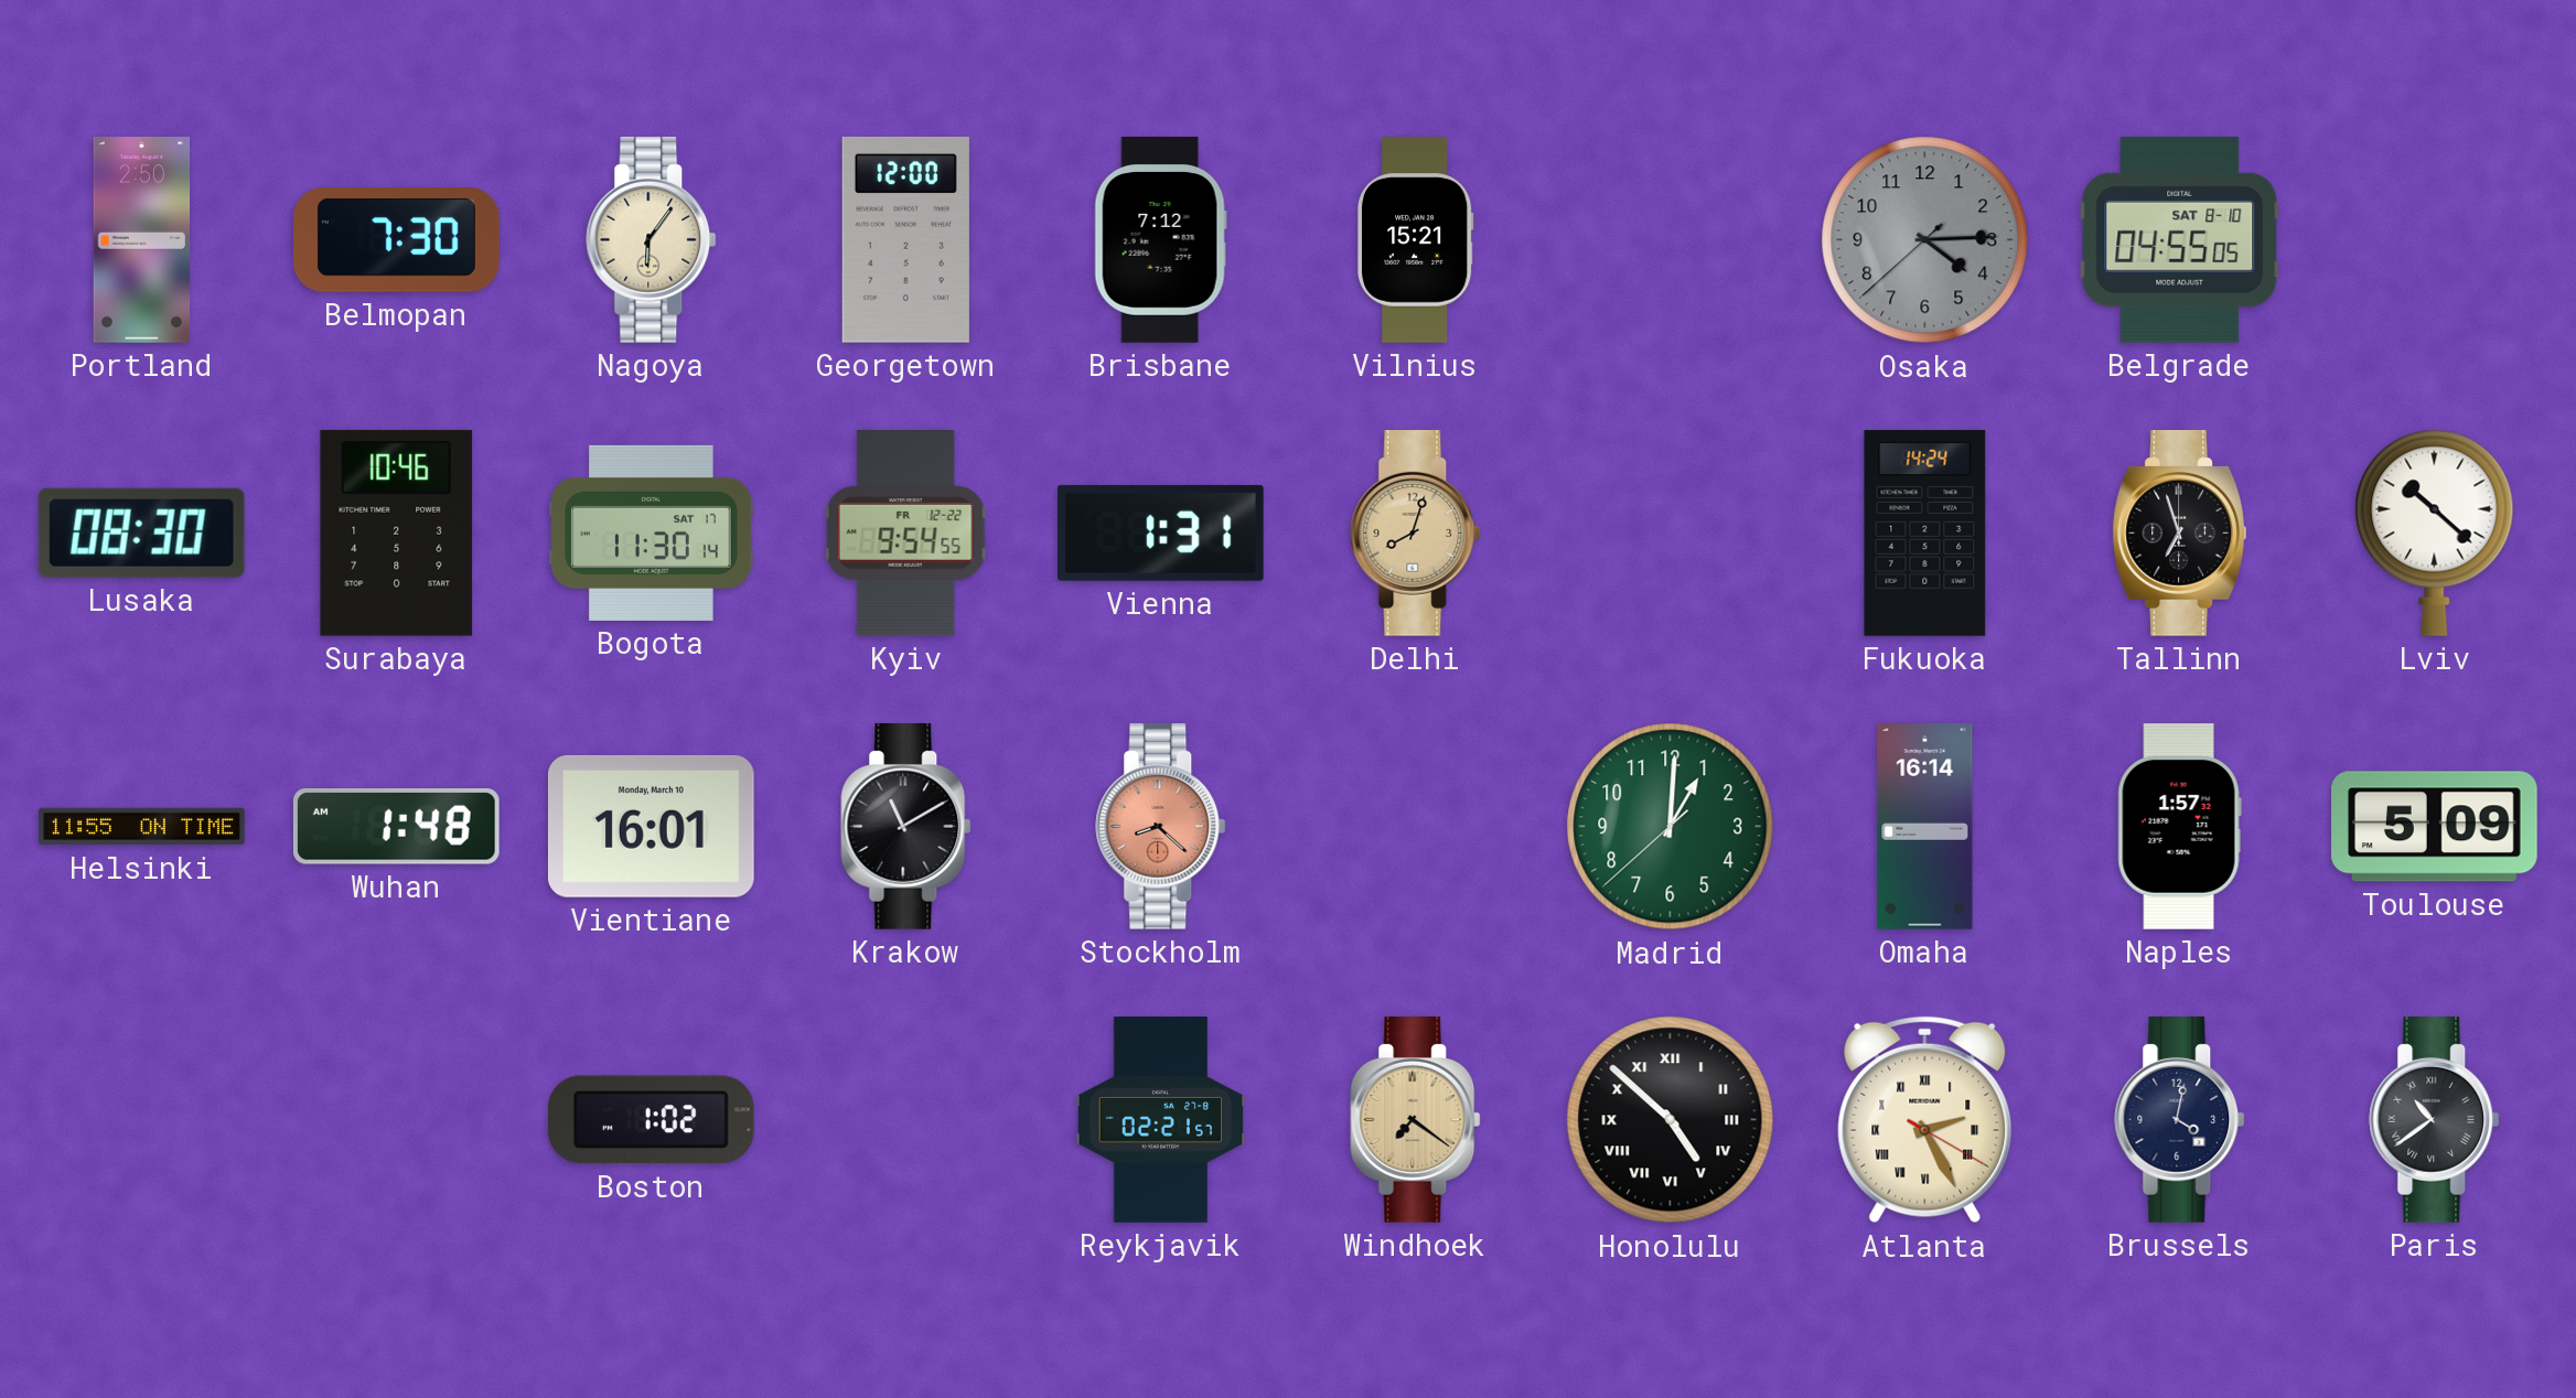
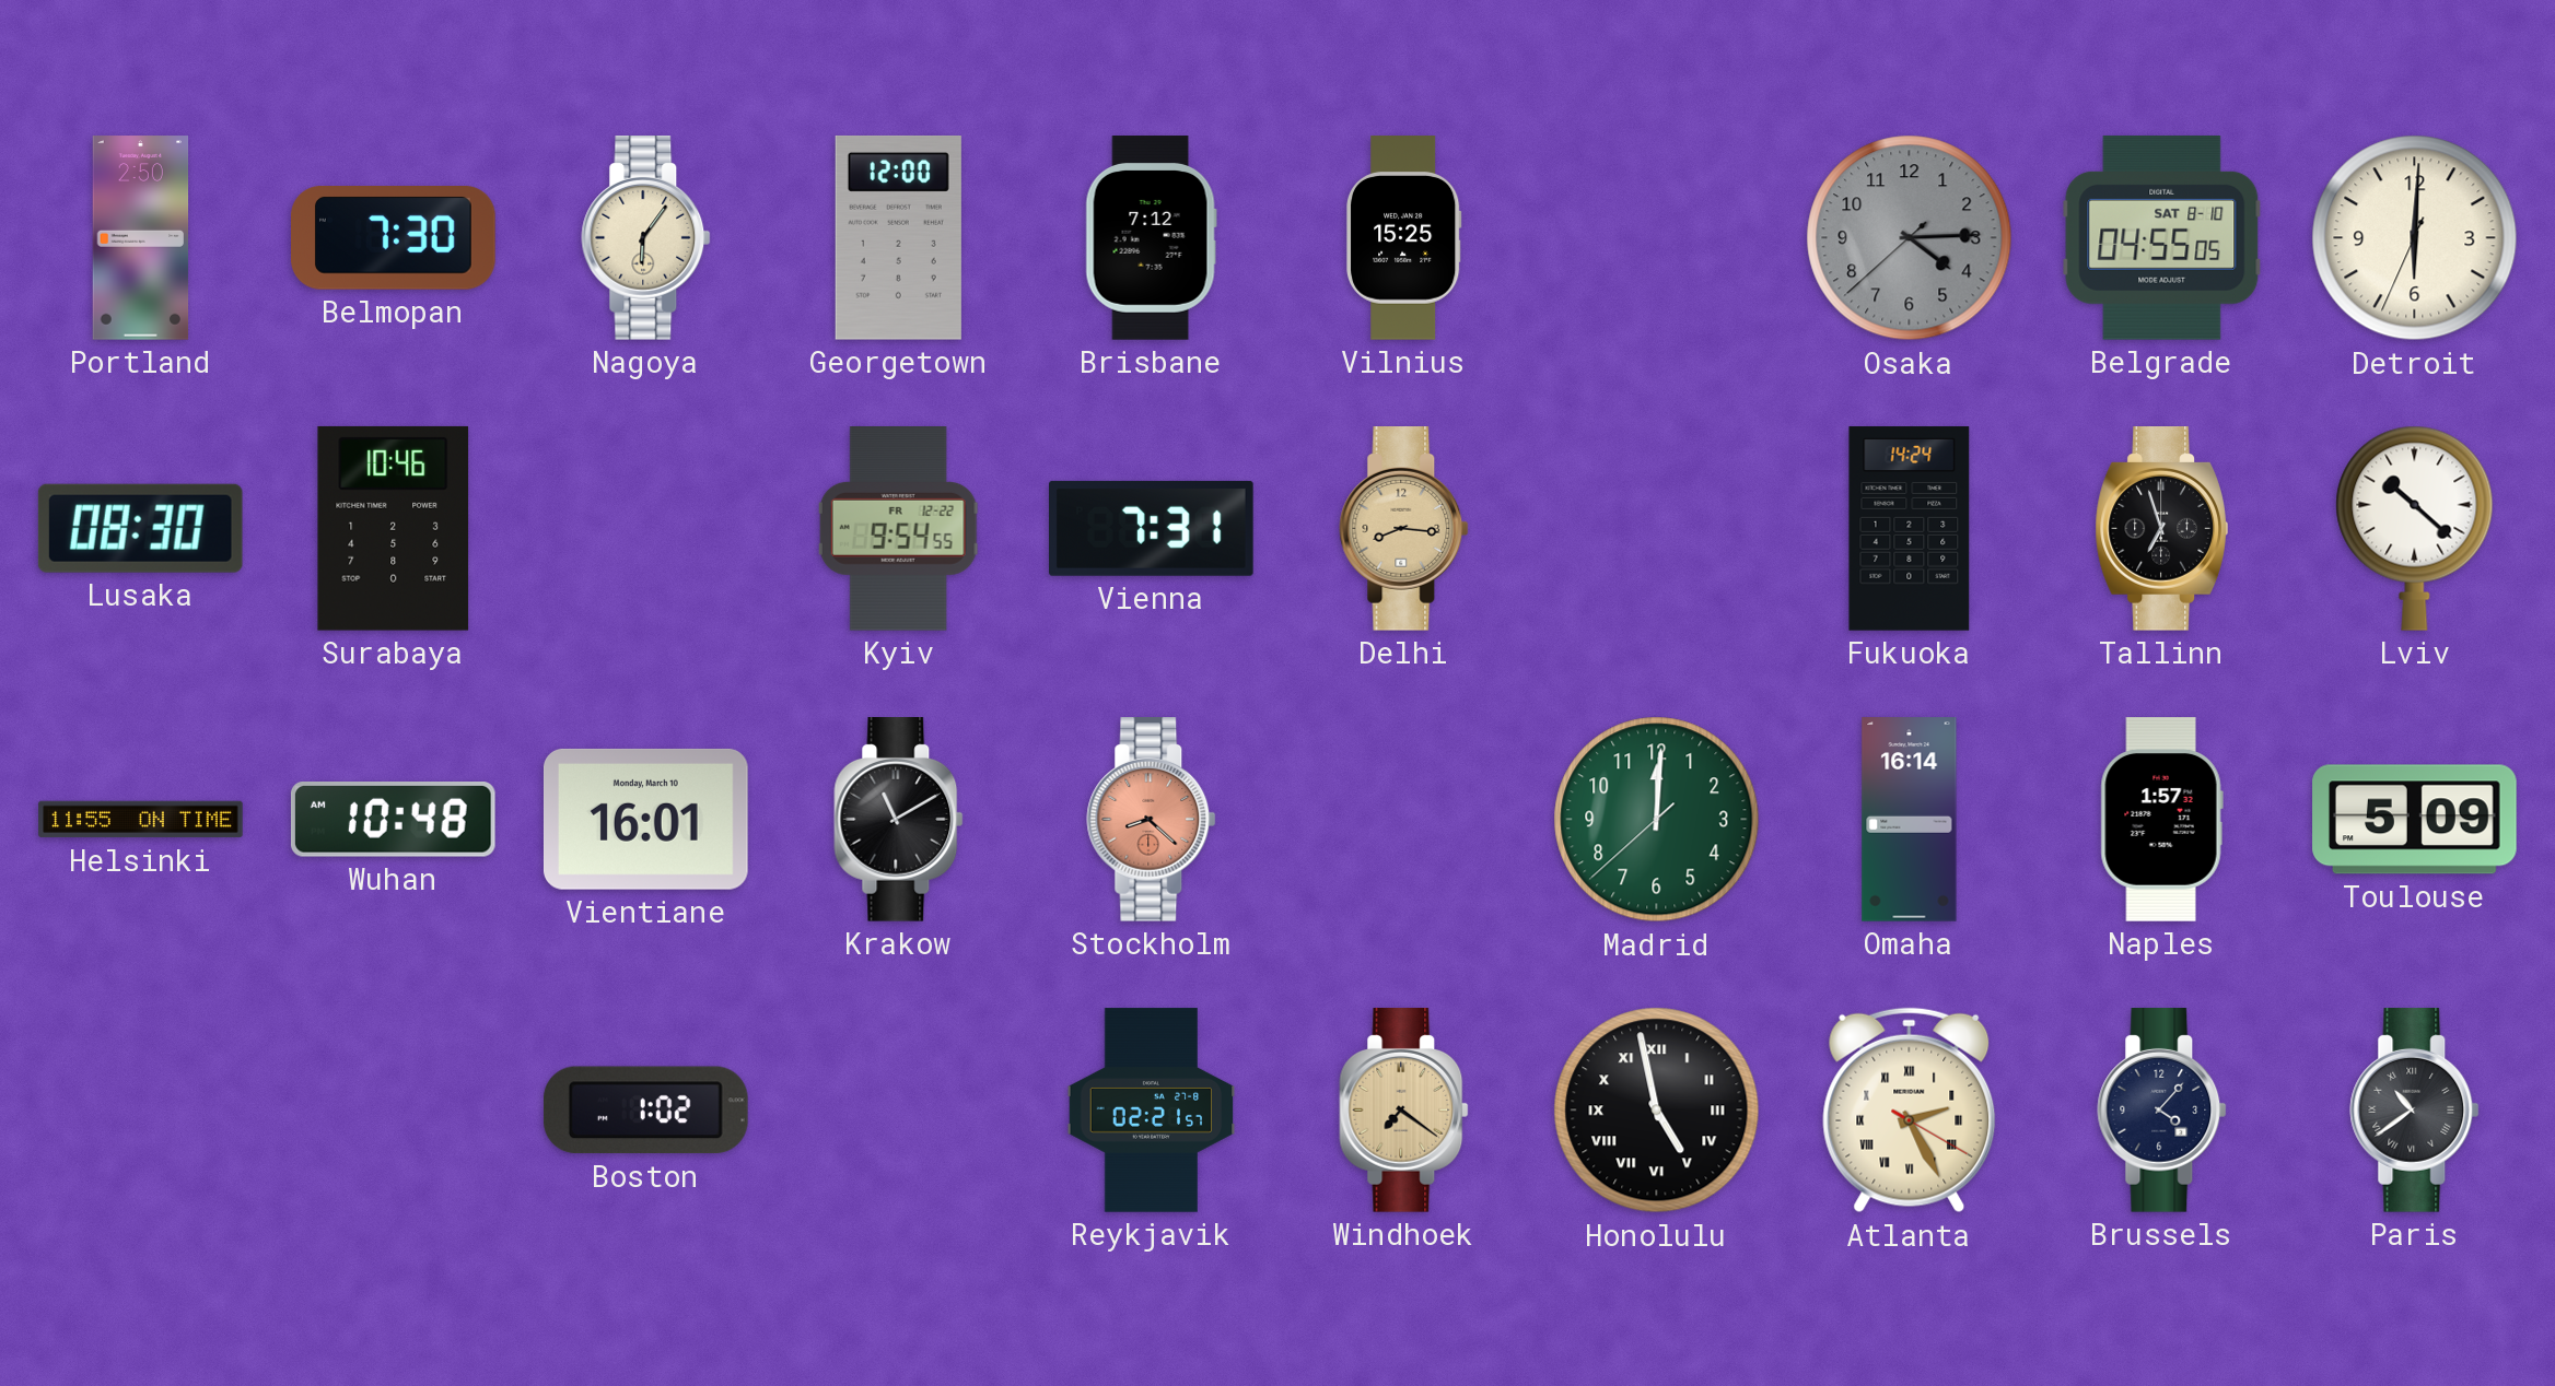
Vilnius: 15:21 -> 15:25 (1403, 238)
Detroit: none -> 6:00 (2415, 238)
Bogota: 11:30 -> none (652, 533)
Vienna: 1:31 -> 7:31 (1152, 528)
Delhi: 8:03 -> 8:16 (1404, 529)
Wuhan: 1:48 -> 10:48 (393, 820)
Madrid: 1:00 -> 12:00 (1657, 820)
Honolulu: 4:52 -> 4:58 (1657, 1111)
Brussels: 4:02 -> 4:07 (2162, 1111)
